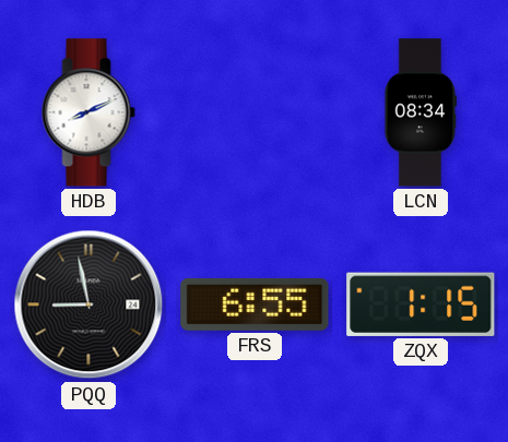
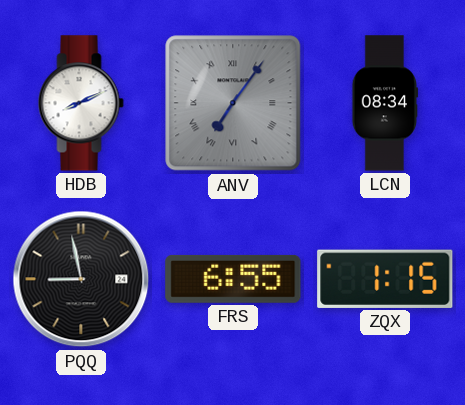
ANV: none -> 7:06 (233, 103)
